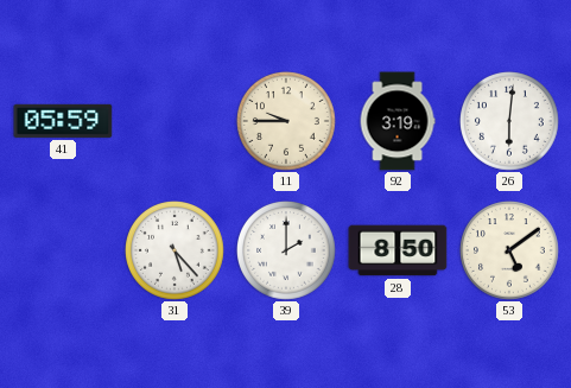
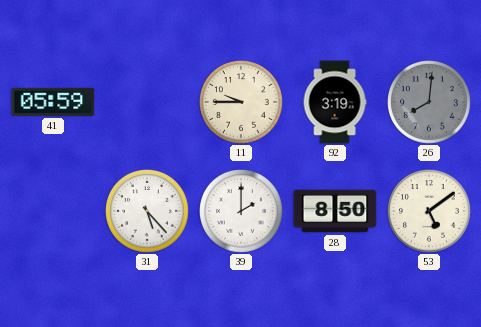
26: 6:01 -> 8:01 (430, 103)
26 dial: white -> grey (430, 103)
